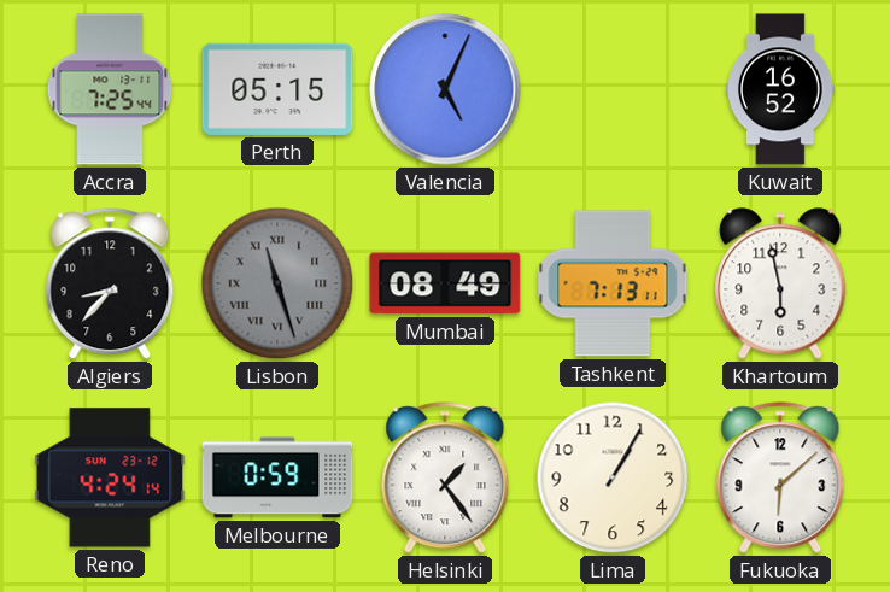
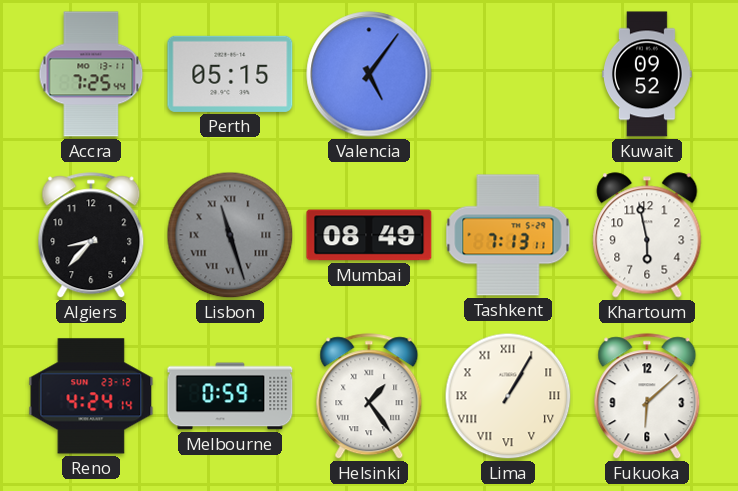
Valencia: 5:04 -> 5:06 (369, 74)
Kuwait: 16:52 -> 09:52 (647, 74)
Lima numerals: Arabic -> Roman (508, 396)
